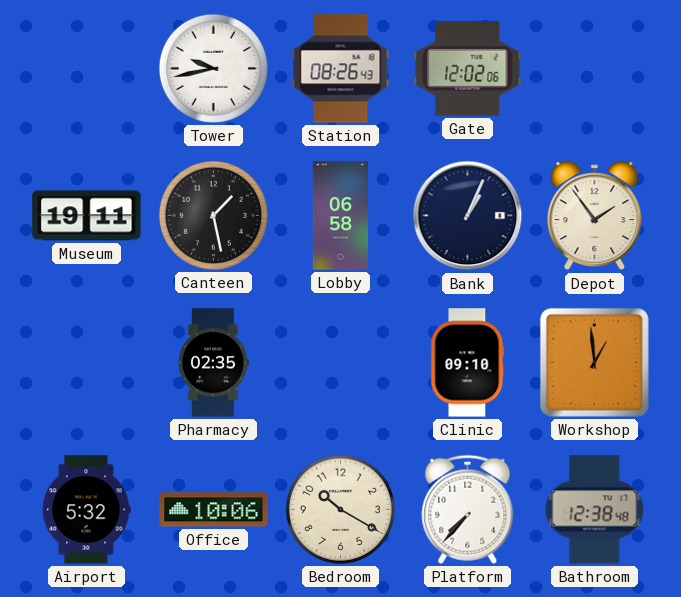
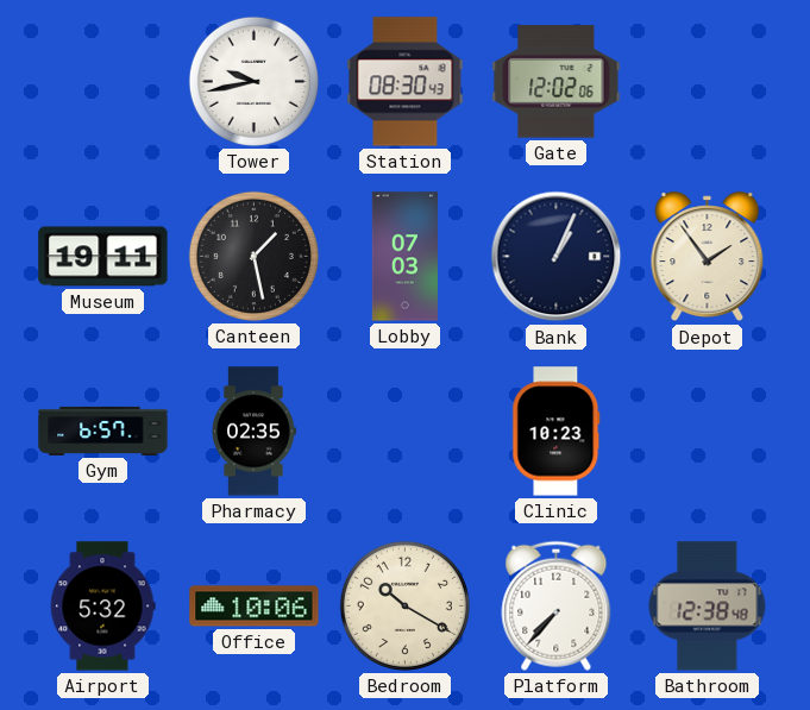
Station: 08:26 -> 08:30 (406, 82)
Lobby: 06:58 -> 07:03 (404, 257)
Gym: none -> 6:57 (103, 431)
Clinic: 09:10 -> 10:23 (557, 432)
Workshop: 12:59 -> none (594, 362)
